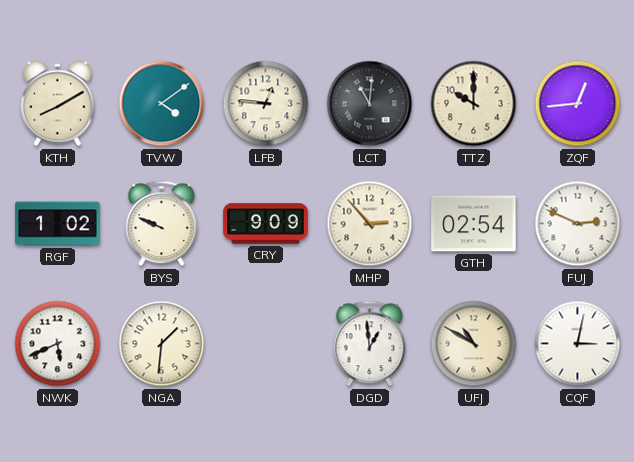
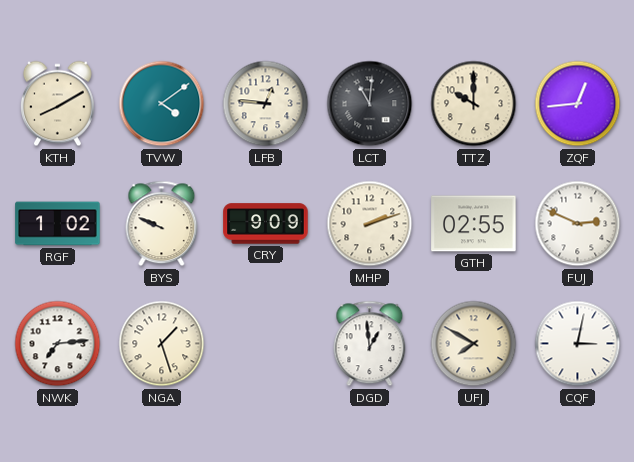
MHP: 2:53 -> 2:12 (370, 224)
GTH: 02:54 -> 02:55 (474, 224)
NWK: 5:41 -> 7:14 (58, 344)
NGA: 1:31 -> 1:27 (162, 344)
UFJ: 10:50 -> 7:50 (474, 344)
